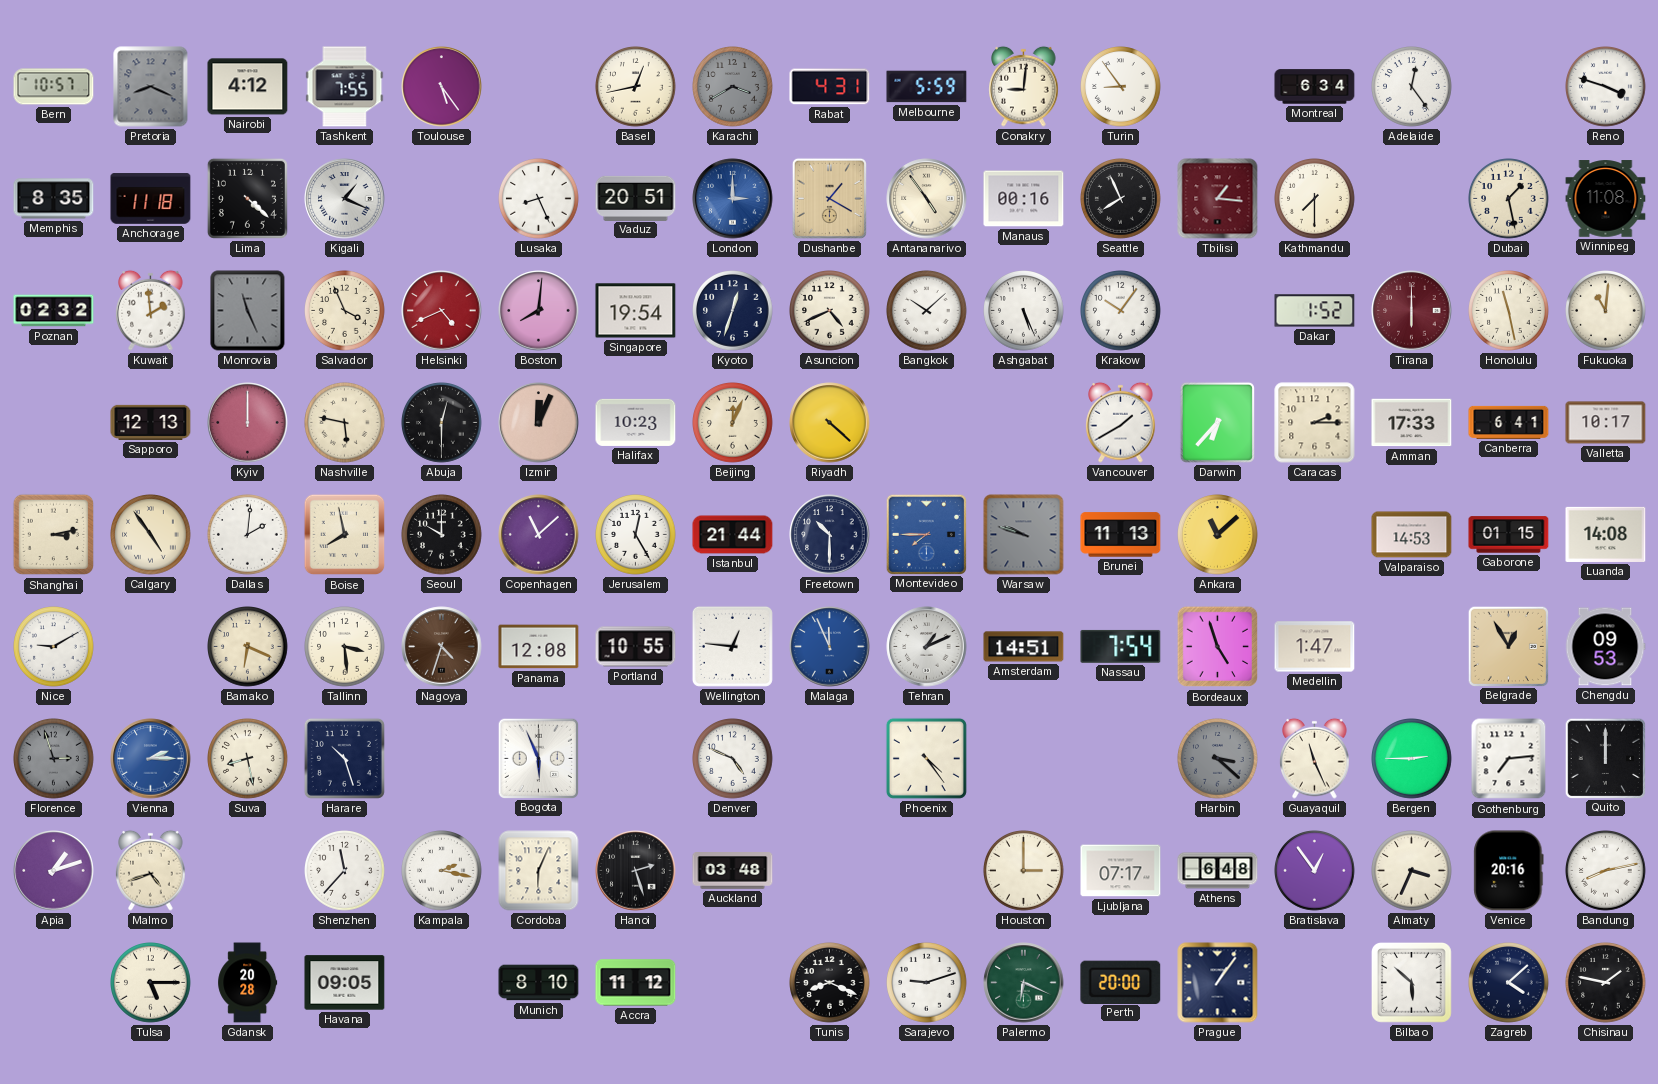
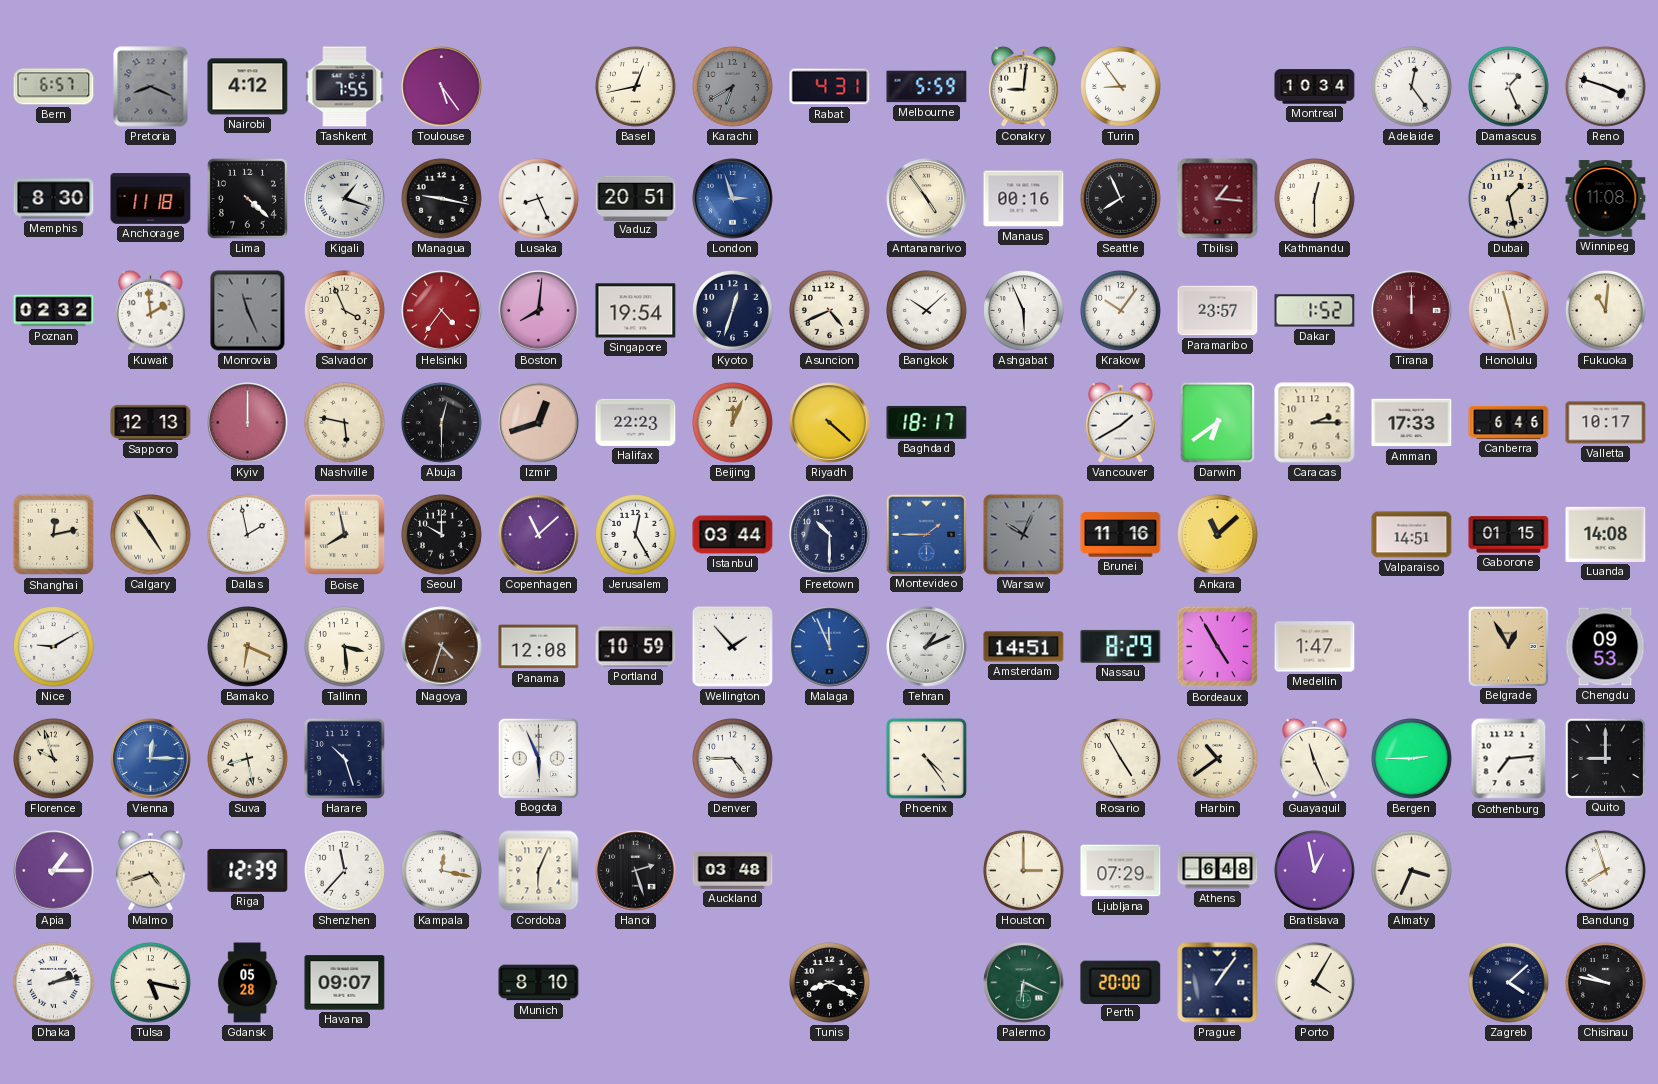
Bern: 10:57 -> 6:57 (54, 87)
Karachi: 3:40 -> 6:40 (733, 87)
Montreal: 6:34 -> 10:34 (1315, 87)
Damascus: none -> 1:26 (1509, 87)
Memphis: 8:35 -> 8:30 (54, 199)
Kigali: 1:19 -> 1:18 (345, 199)
Managua: none -> 9:17 (442, 199)
London: 3:00 -> 2:57 (733, 199)
Dushanbe: 1:20 -> none (829, 198)
Kathmandu: 7:30 -> 12:30 (1315, 199)
Helsinki: 4:41 -> 4:36 (442, 311)
Ashgabat: 5:26 -> 5:56 (1024, 311)
Paramaribo: none -> 23:57 (1218, 311)
Tirana: 6:00 -> 12:00 (1412, 311)
Izmir: 12:04 -> 12:42 (539, 423)
Halifax: 10:23 -> 22:23 (636, 422)
Baghdad: none -> 18:17 (927, 422)
Darwin: 6:37 -> 6:39 (1217, 422)
Canberra: 6:41 -> 6:46 (1509, 422)
Shanghai: 3:13 -> 12:13 (54, 535)
Dallas: 2:01 -> 1:58 (248, 535)
Istanbul: 21:44 -> 03:44 (733, 535)
Montevideo: 7:45 -> 1:45 (926, 534)
Warsaw: 9:48 -> 10:04 (1024, 535)
Brunei: 11:13 -> 11:16 (1121, 535)
Valparaiso: 14:53 -> 14:51 (1412, 535)
Portland: 10:55 -> 10:59 (636, 647)
Wellington: 12:46 -> 1:53 (732, 646)
Nassau: 7:54 -> 8:29 (1121, 646)
Bordeaux: 4:57 -> 4:55 (1218, 647)
Florence: 2:57 -> 9:57 (54, 759)
Florence dial: grey -> cream (54, 759)
Vienna: 2:15 -> 12:15 (151, 759)
Denver: 4:49 -> 4:45 (733, 759)
Rosario: none -> 4:55 (1121, 759)
Harbin: 3:22 -> 10:39 (1218, 759)
Harbin dial: grey -> cream (1218, 759)
Quito: 12:00 -> 9:00 (1605, 758)
Apia: 1:12 -> 1:15 (54, 871)
Riga: none -> 12:39 (248, 870)
Kampala: 2:17 -> 12:17 (442, 871)
Ljubljana: 07:17 -> 07:29 (1121, 871)
Bratislava: 12:54 -> 12:58 (1315, 871)
Venice: 20:16 -> none (1509, 871)
Bandung: 8:13 -> 7:57 (1606, 871)
Dhaka: none -> 2:13 (54, 983)
Tulsa: 5:15 -> 5:17 (151, 983)
Gdansk: 20:28 -> 05:28 (248, 983)
Havana: 09:05 -> 09:07 (345, 983)
Accra: 11:12 -> none (636, 983)
Sarajevo: 9:12 -> none (927, 983)
Porto: none -> 4:05 (1315, 983)
Bilbao: 5:52 -> none (1411, 982)
Chisinau: 1:47 -> 9:47 (1606, 983)
